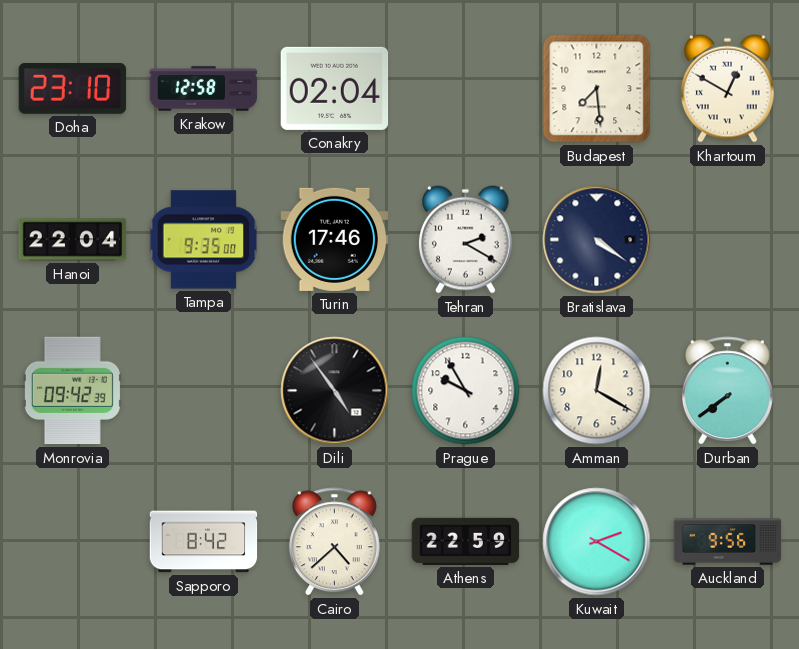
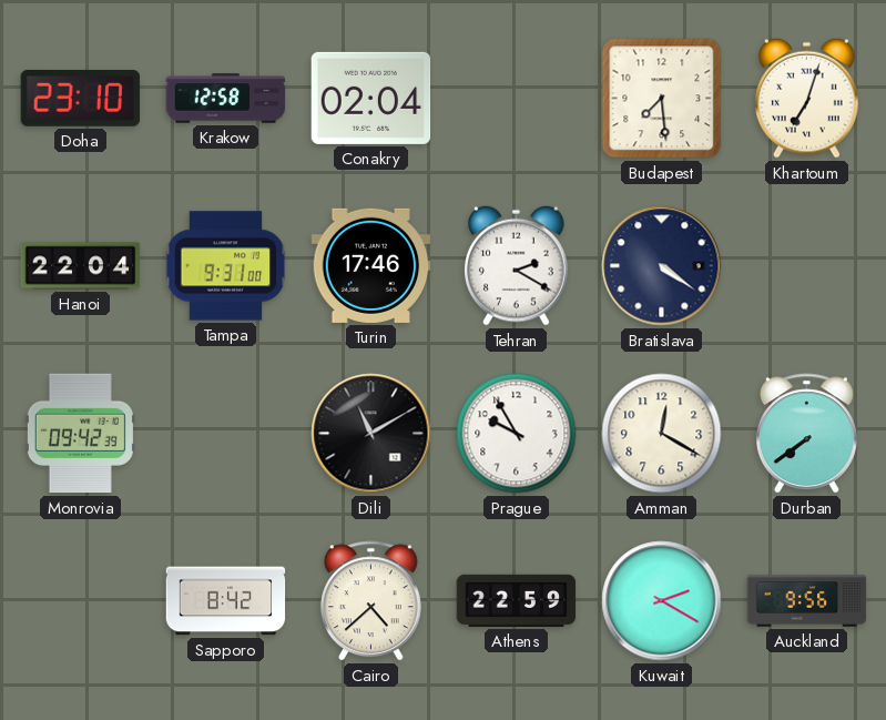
Khartoum: 12:50 -> 7:03 (807, 98)
Tampa: 9:35 -> 9:31 (226, 266)
Dili: 4:54 -> 11:10 (371, 434)
